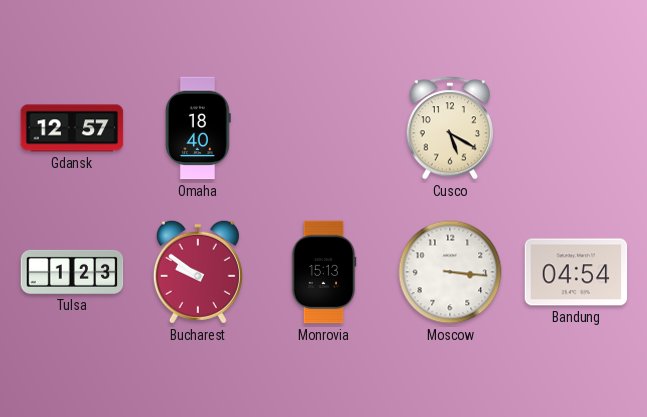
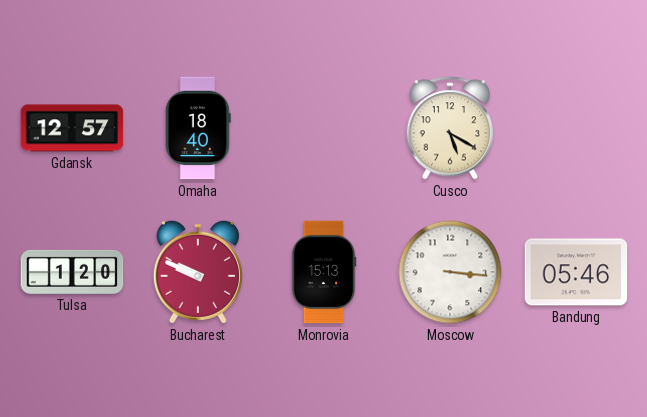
Tulsa: 1:23 -> 1:20 (72, 272)
Bucharest: 9:51 -> 9:49 (198, 272)
Bandung: 04:54 -> 05:46 (576, 272)
